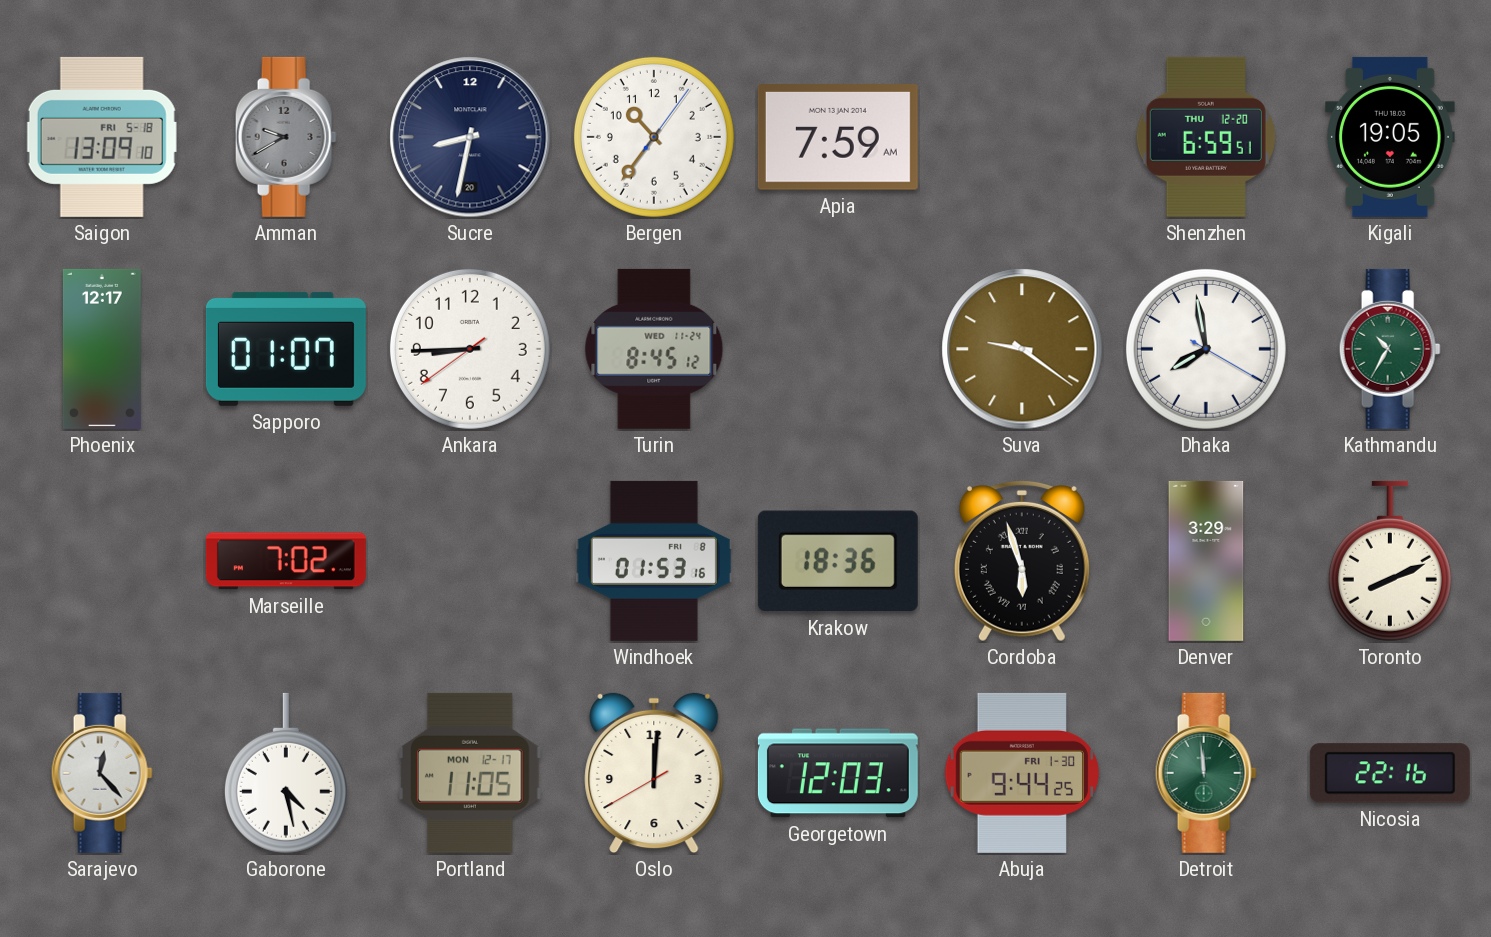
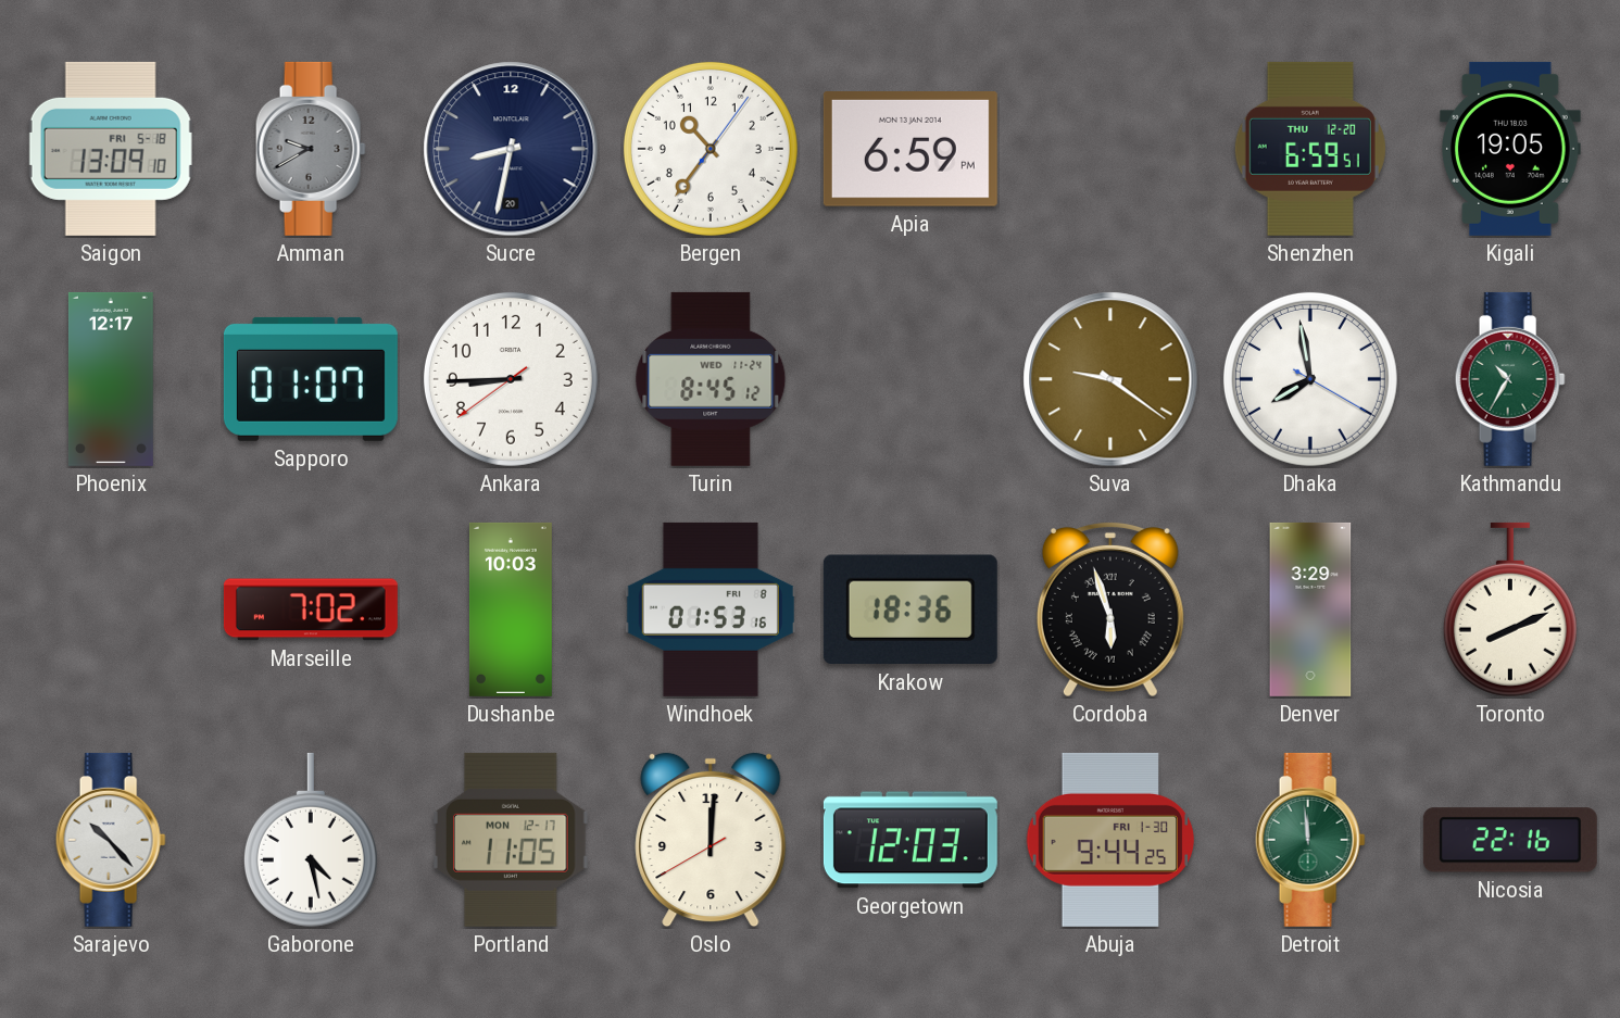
Apia: 7:59 -> 6:59 (911, 150)
Dushanbe: none -> 10:03 (511, 609)
Sarajevo: 12:23 -> 10:23 (111, 840)
